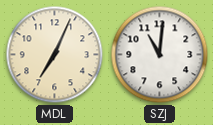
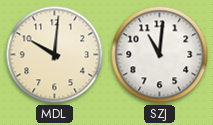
MDL: 7:04 -> 10:01 (55, 55)
